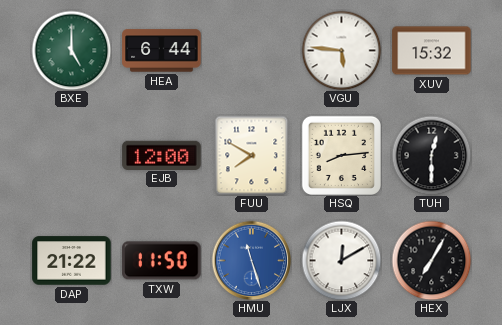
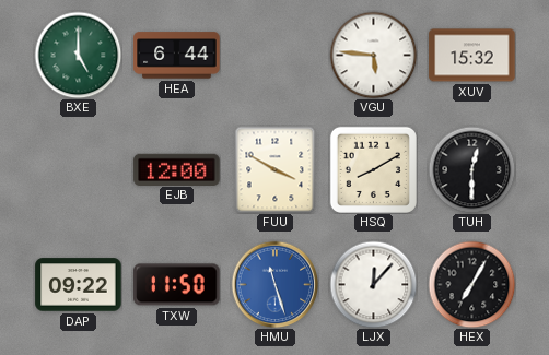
FUU: 7:50 -> 3:50 (276, 169)
HSQ: 8:14 -> 8:10 (373, 169)
DAP: 21:22 -> 09:22 (79, 285)
LJX: 12:10 -> 12:07 (373, 284)
